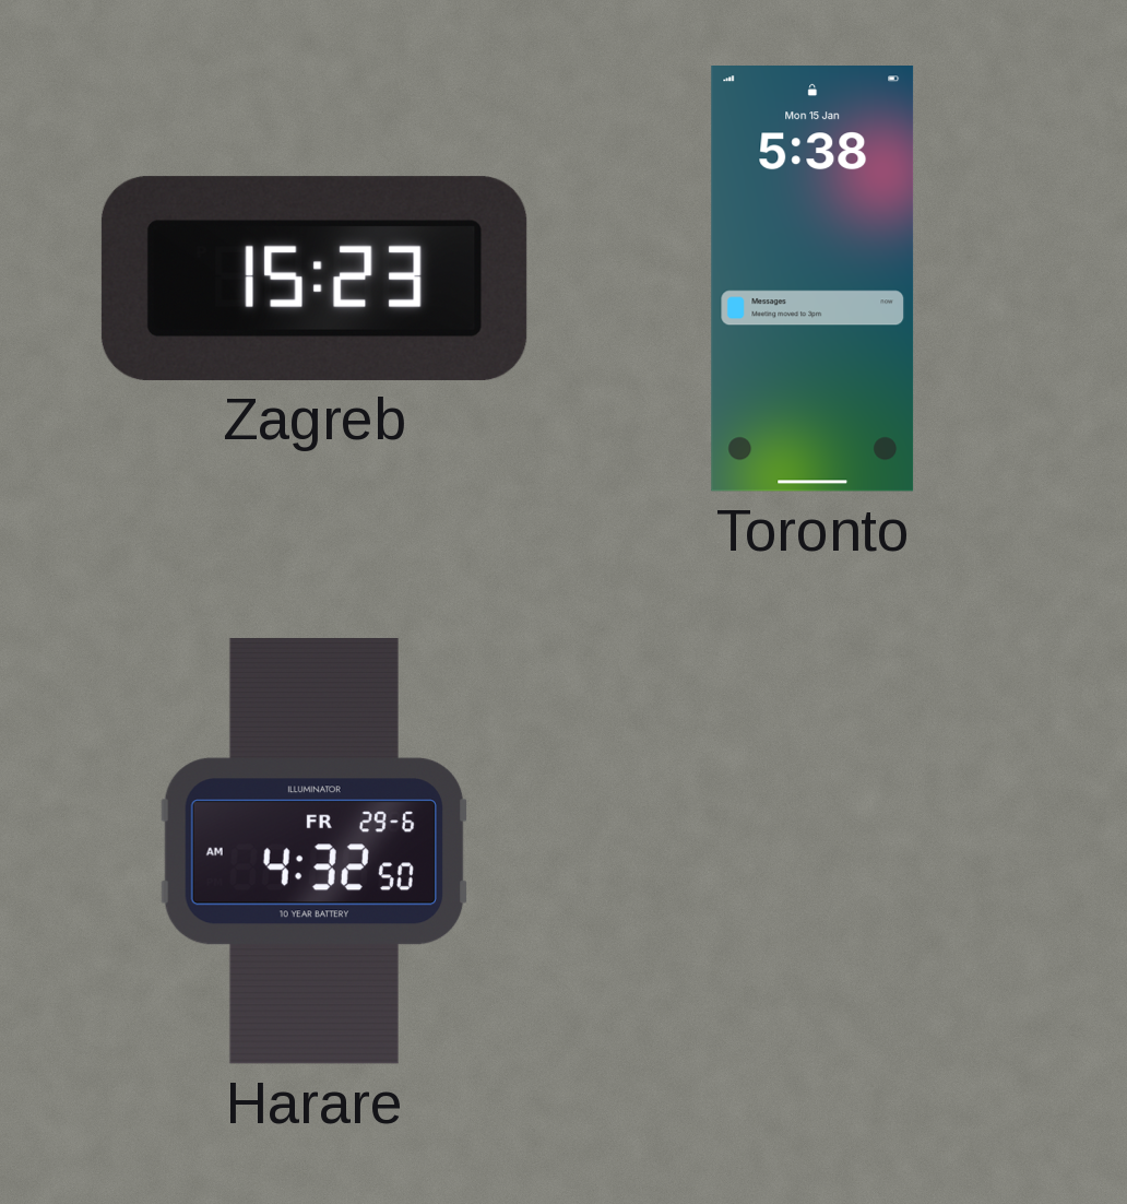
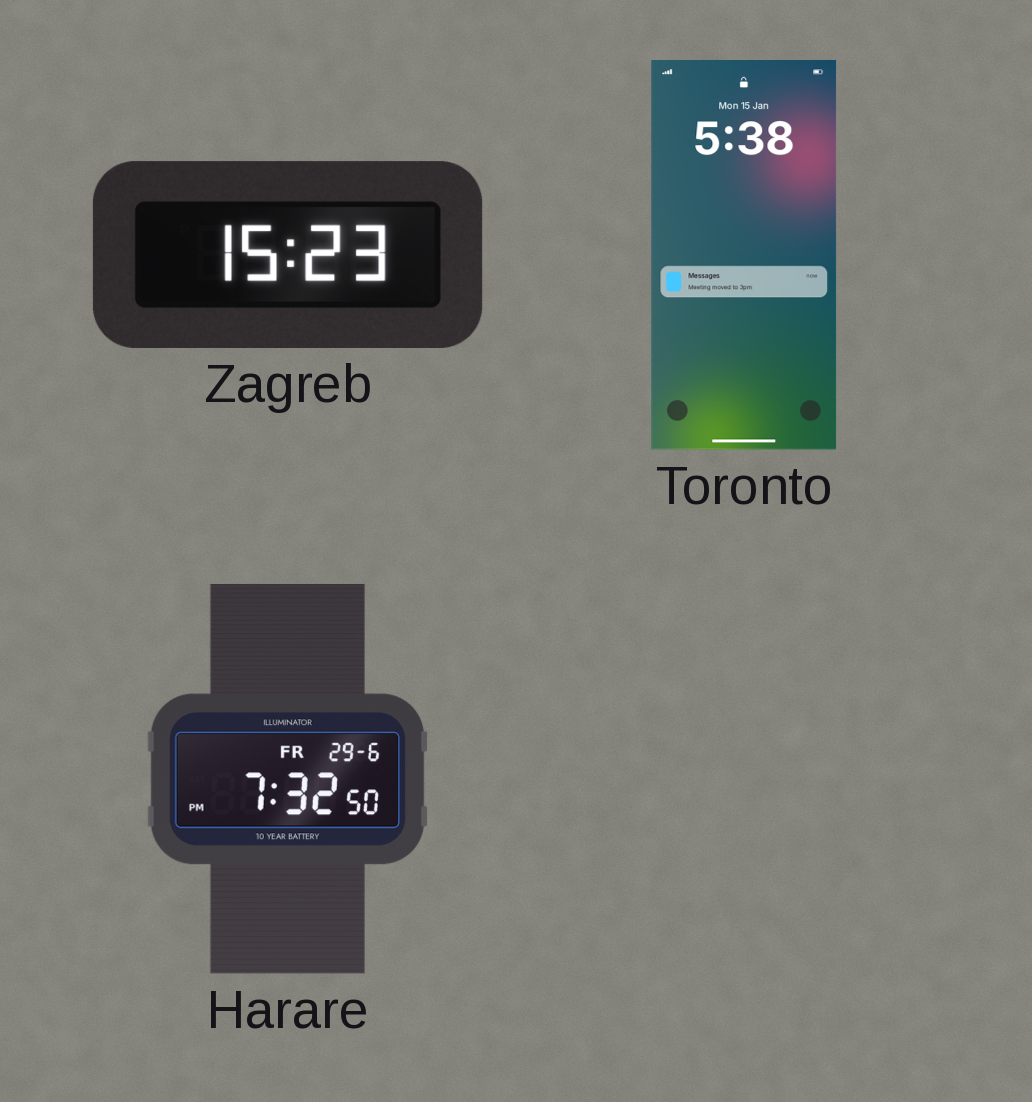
Harare: 4:32 -> 7:32 (288, 779)
